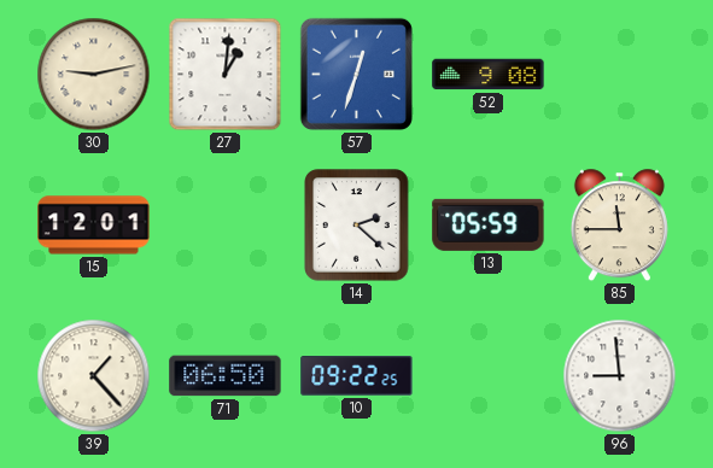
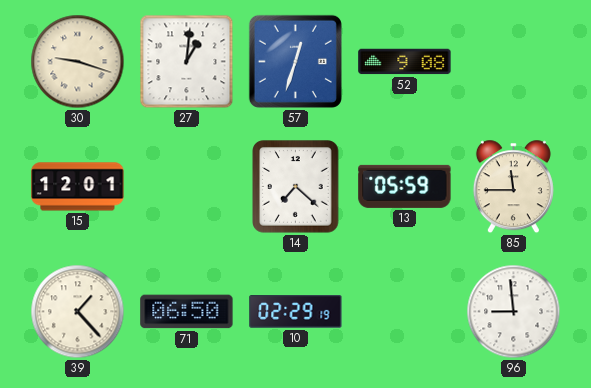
30: 9:13 -> 9:18 (78, 62)
14: 2:22 -> 7:22 (296, 187)
10: 09:22 -> 02:29 (296, 312)
